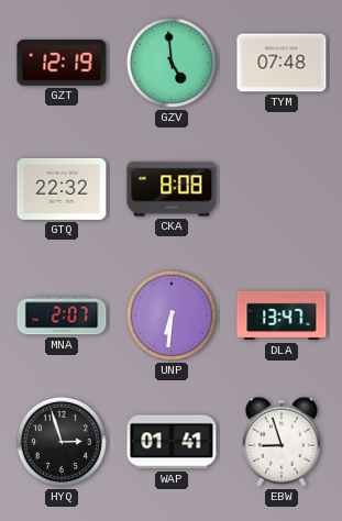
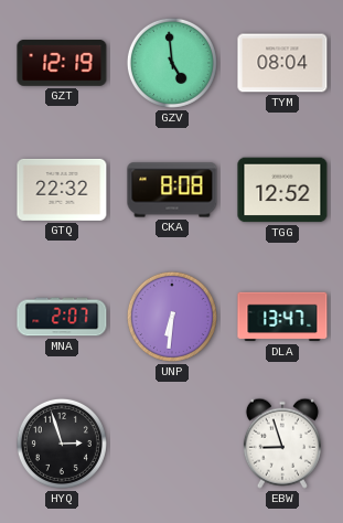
TYM: 07:48 -> 08:04 (282, 63)
TGG: none -> 12:52 (282, 190)
WAP: 01:41 -> none (172, 442)
